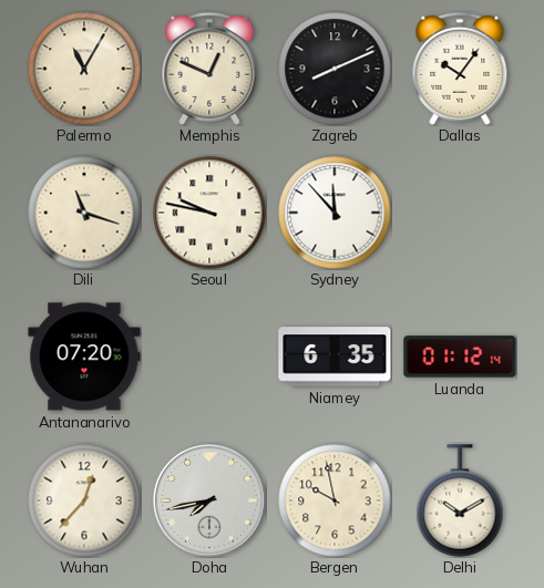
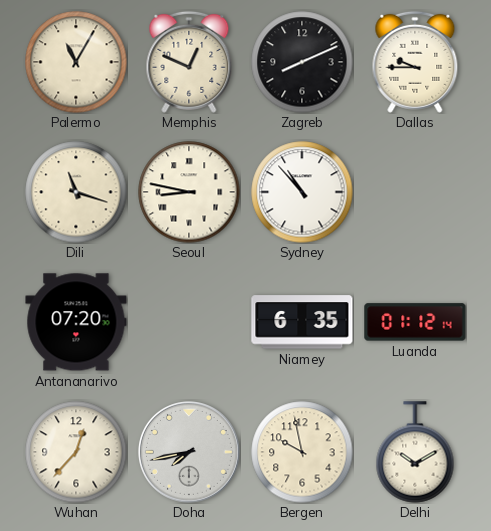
Dallas: 10:06 -> 9:45 (415, 62)
Seoul: 9:47 -> 8:47 (189, 192)
Sydney: 11:53 -> 10:53 (302, 192)
